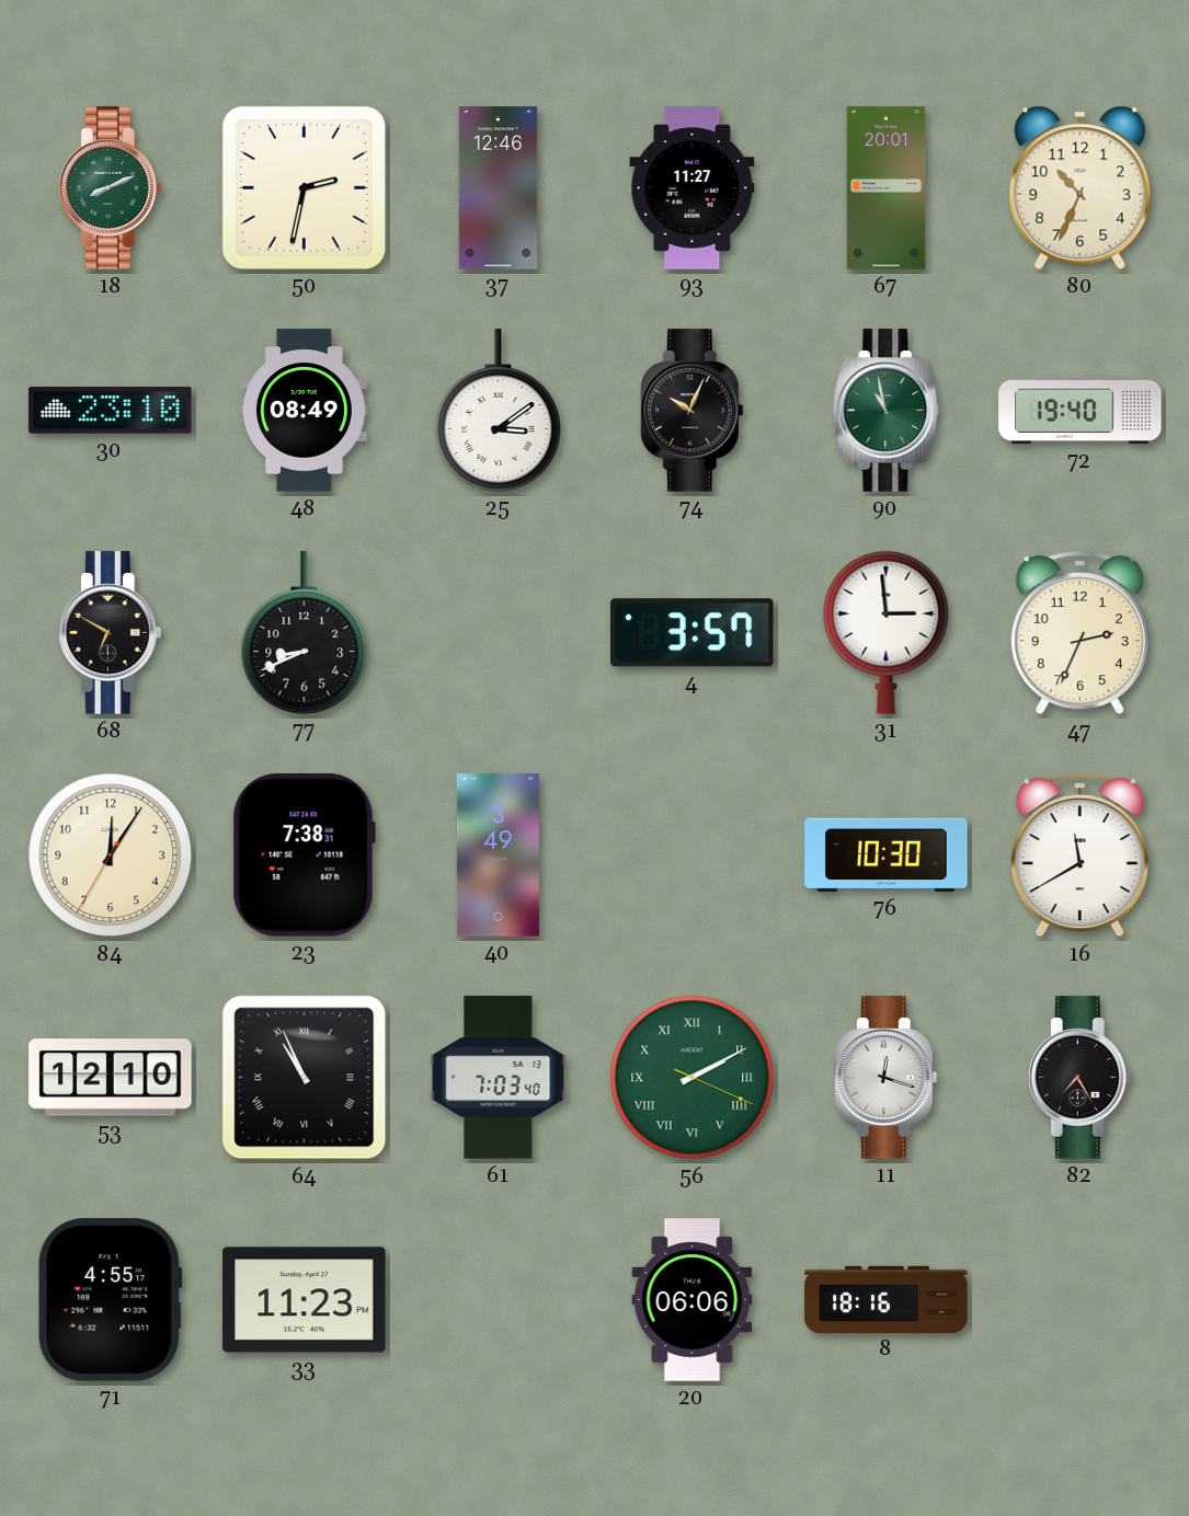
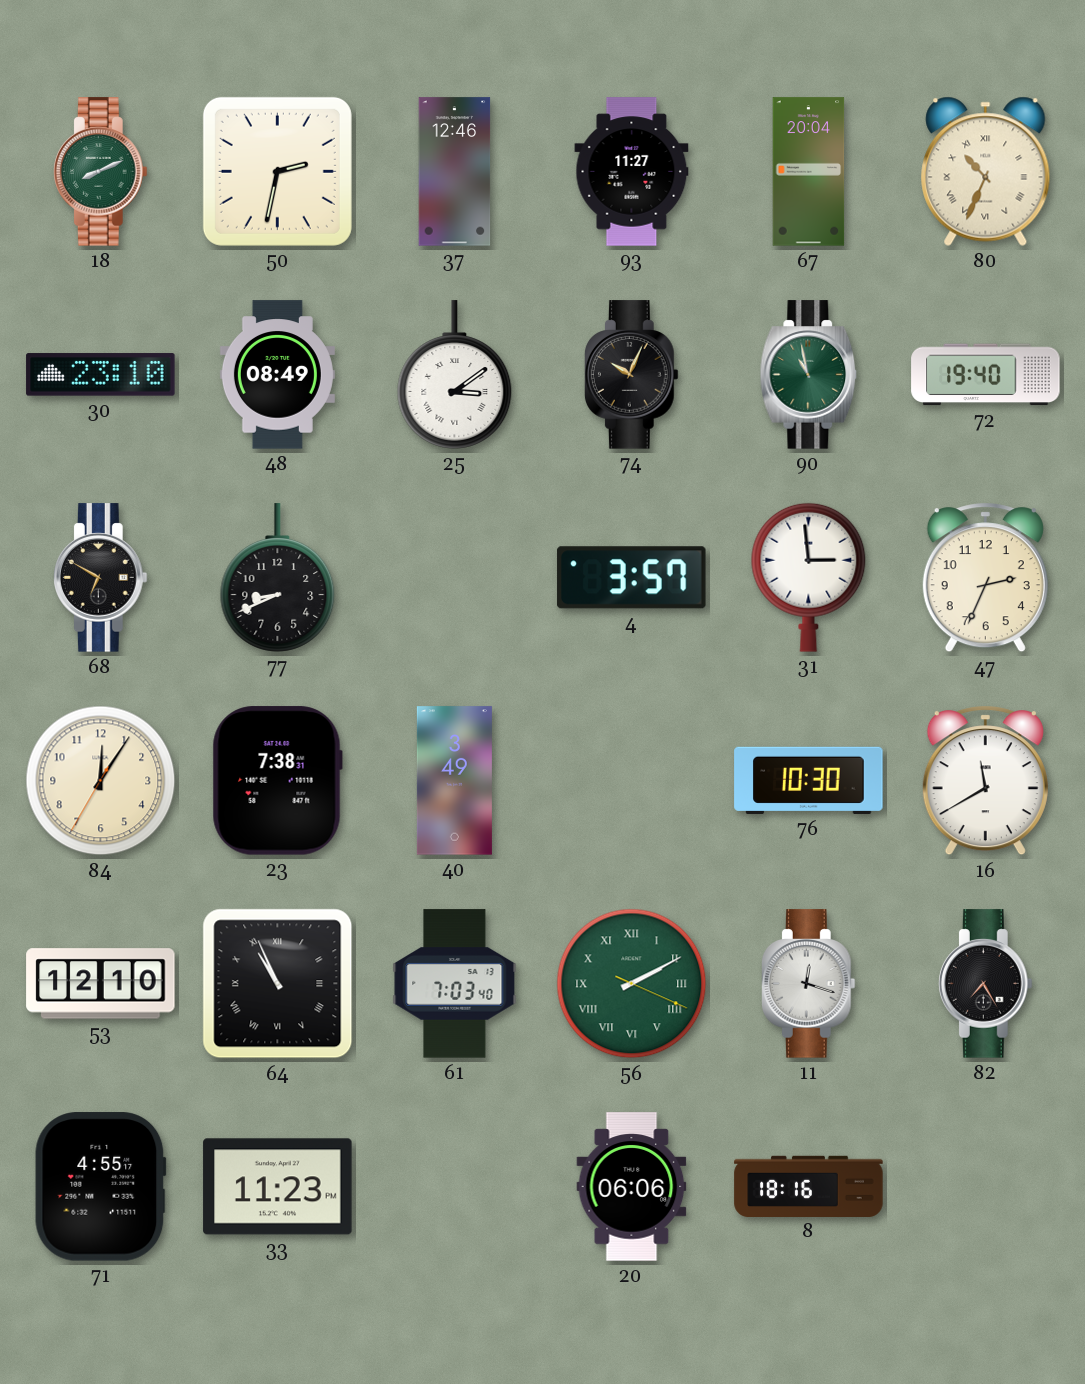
67: 20:01 -> 20:04 (809, 172)
80 numerals: Arabic -> Roman (986, 171)
